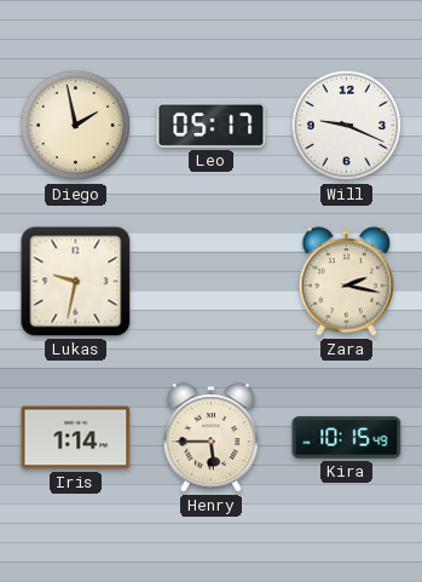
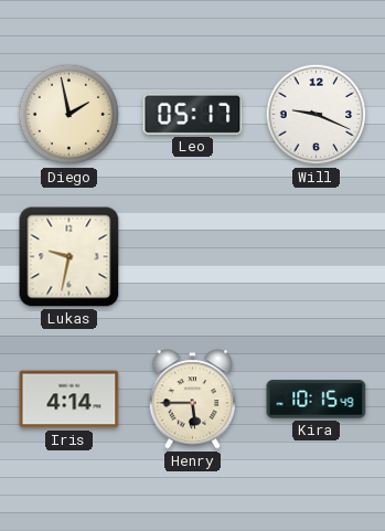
Zara: 2:17 -> none (347, 282)
Iris: 1:14 -> 4:14 (69, 400)
